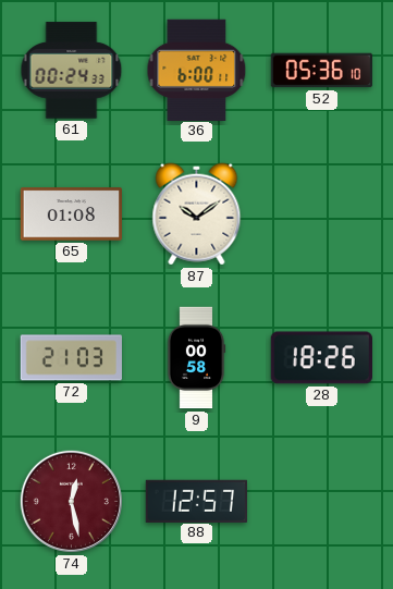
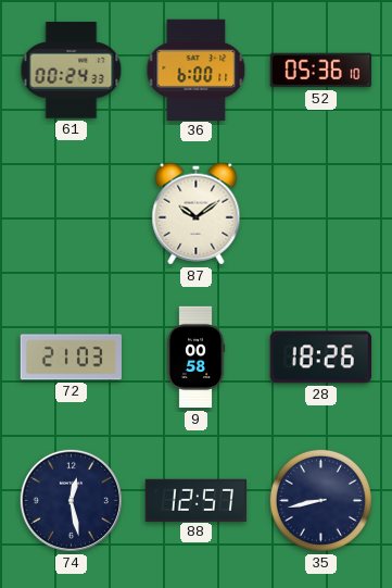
65: 01:08 -> none (72, 214)
74 dial: burgundy -> navy (71, 500)
35: none -> 8:43 (320, 500)
